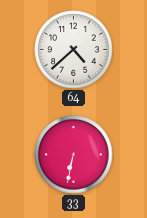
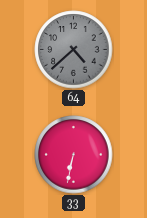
64 dial: white -> grey (74, 50)
